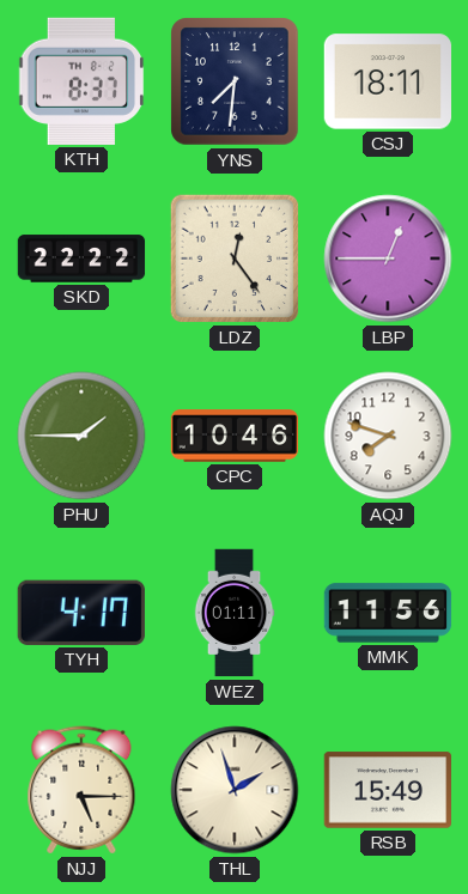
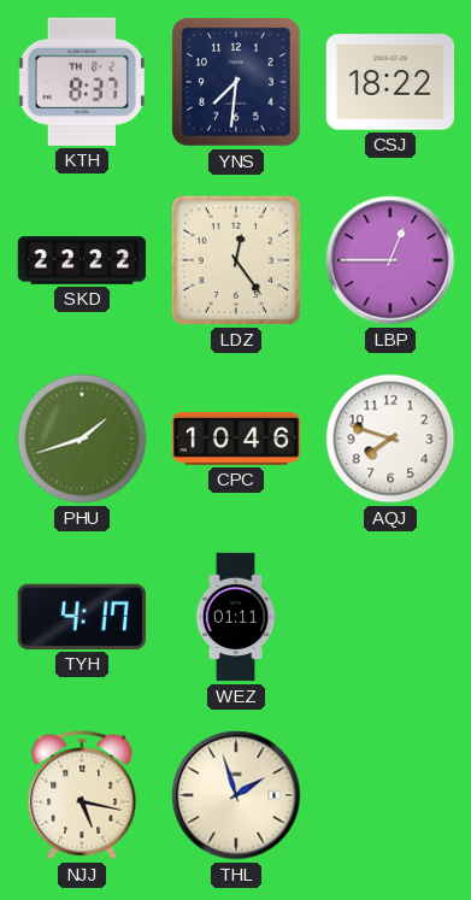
CSJ: 18:11 -> 18:22 (389, 82)
PHU: 1:45 -> 1:42 (82, 439)
MMK: 11:56 -> none (388, 613)
NJJ: 5:15 -> 5:17 (82, 795)
RSB: 15:49 -> none (387, 790)
